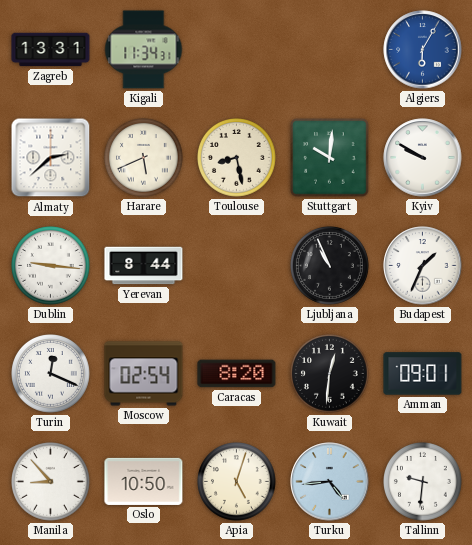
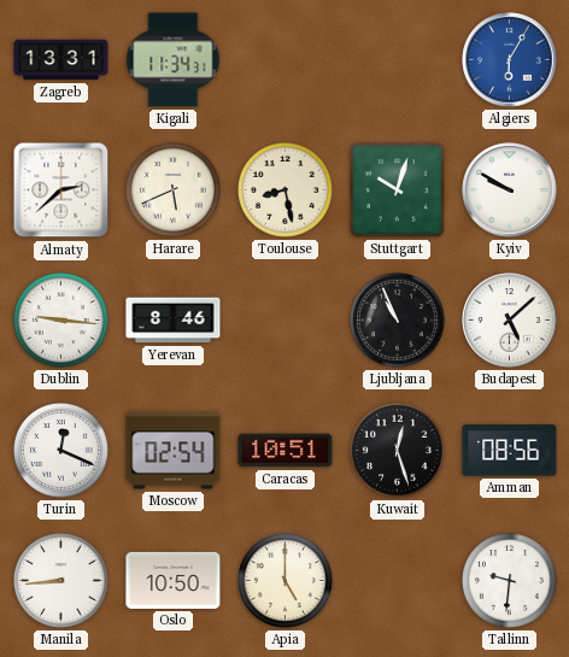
Stuttgart: 10:01 -> 10:03 (398, 190)
Yerevan: 8:44 -> 8:46 (174, 321)
Budapest: 1:34 -> 5:08 (510, 321)
Caracas: 8:20 -> 10:51 (286, 451)
Kuwait: 12:31 -> 12:27 (398, 451)
Amman: 09:01 -> 08:56 (510, 451)
Manila: 8:53 -> 8:44 (61, 581)
Apia: 5:03 -> 5:00 (286, 581)
Turku: 4:44 -> none (330, 482)
